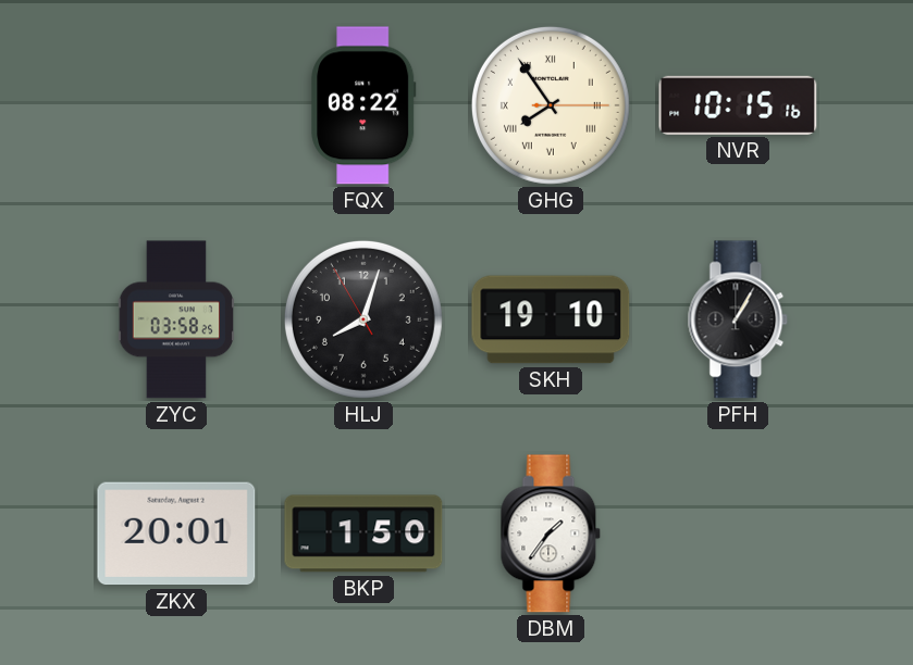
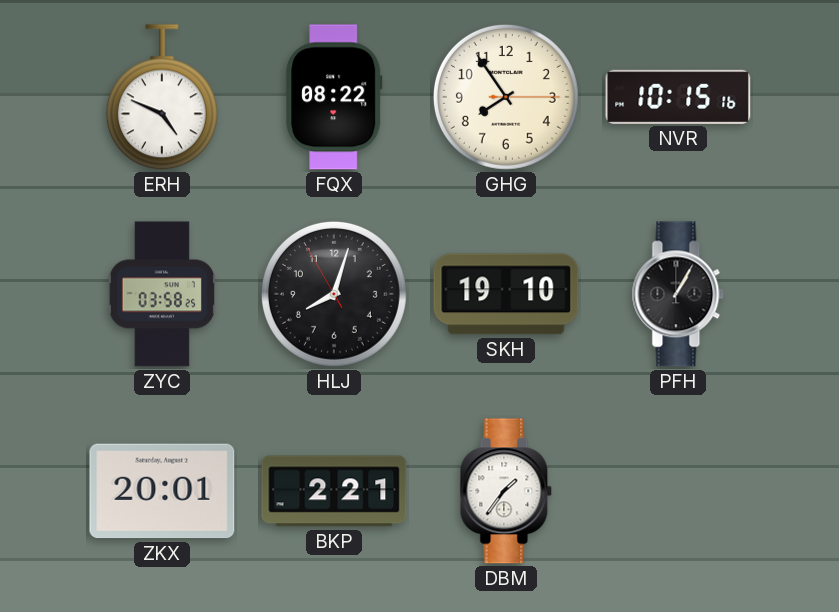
ERH: none -> 4:49 (162, 97)
GHG numerals: Roman -> Arabic (506, 97)
BKP: 1:50 -> 2:21 (334, 491)
